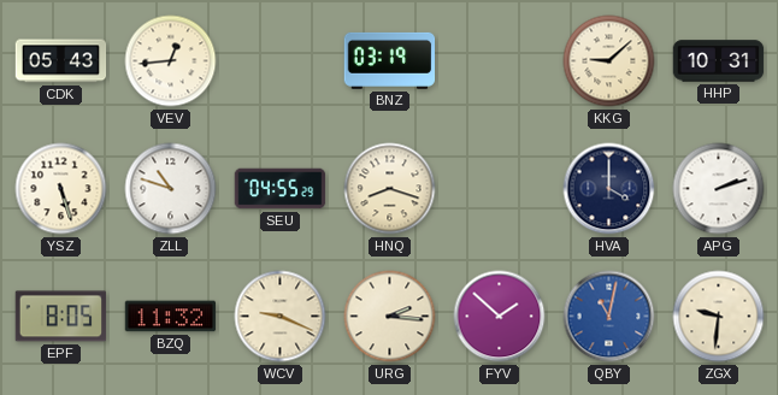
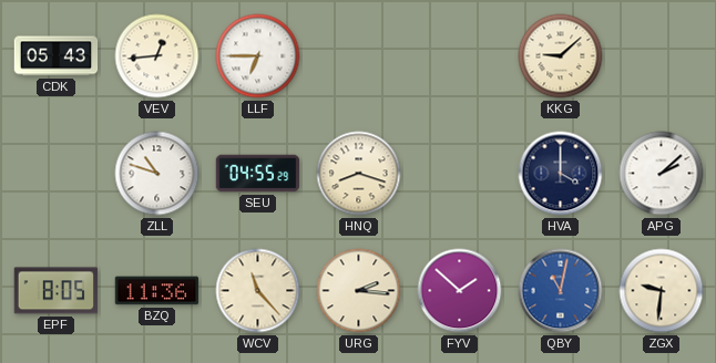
LLF: none -> 6:45 (258, 56)
BNZ: 03:19 -> none (390, 60)
HHP: 10:31 -> none (719, 61)
YSZ: 5:27 -> none (61, 189)
APG: 2:12 -> 2:08 (662, 174)
BZQ: 11:32 -> 11:36 (157, 291)
WCV: 9:19 -> 11:23 (258, 291)
